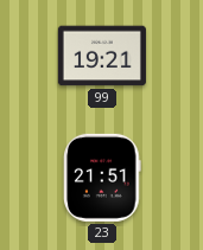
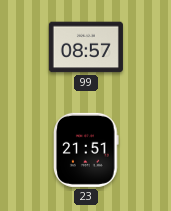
99: 19:21 -> 08:57 (86, 47)
